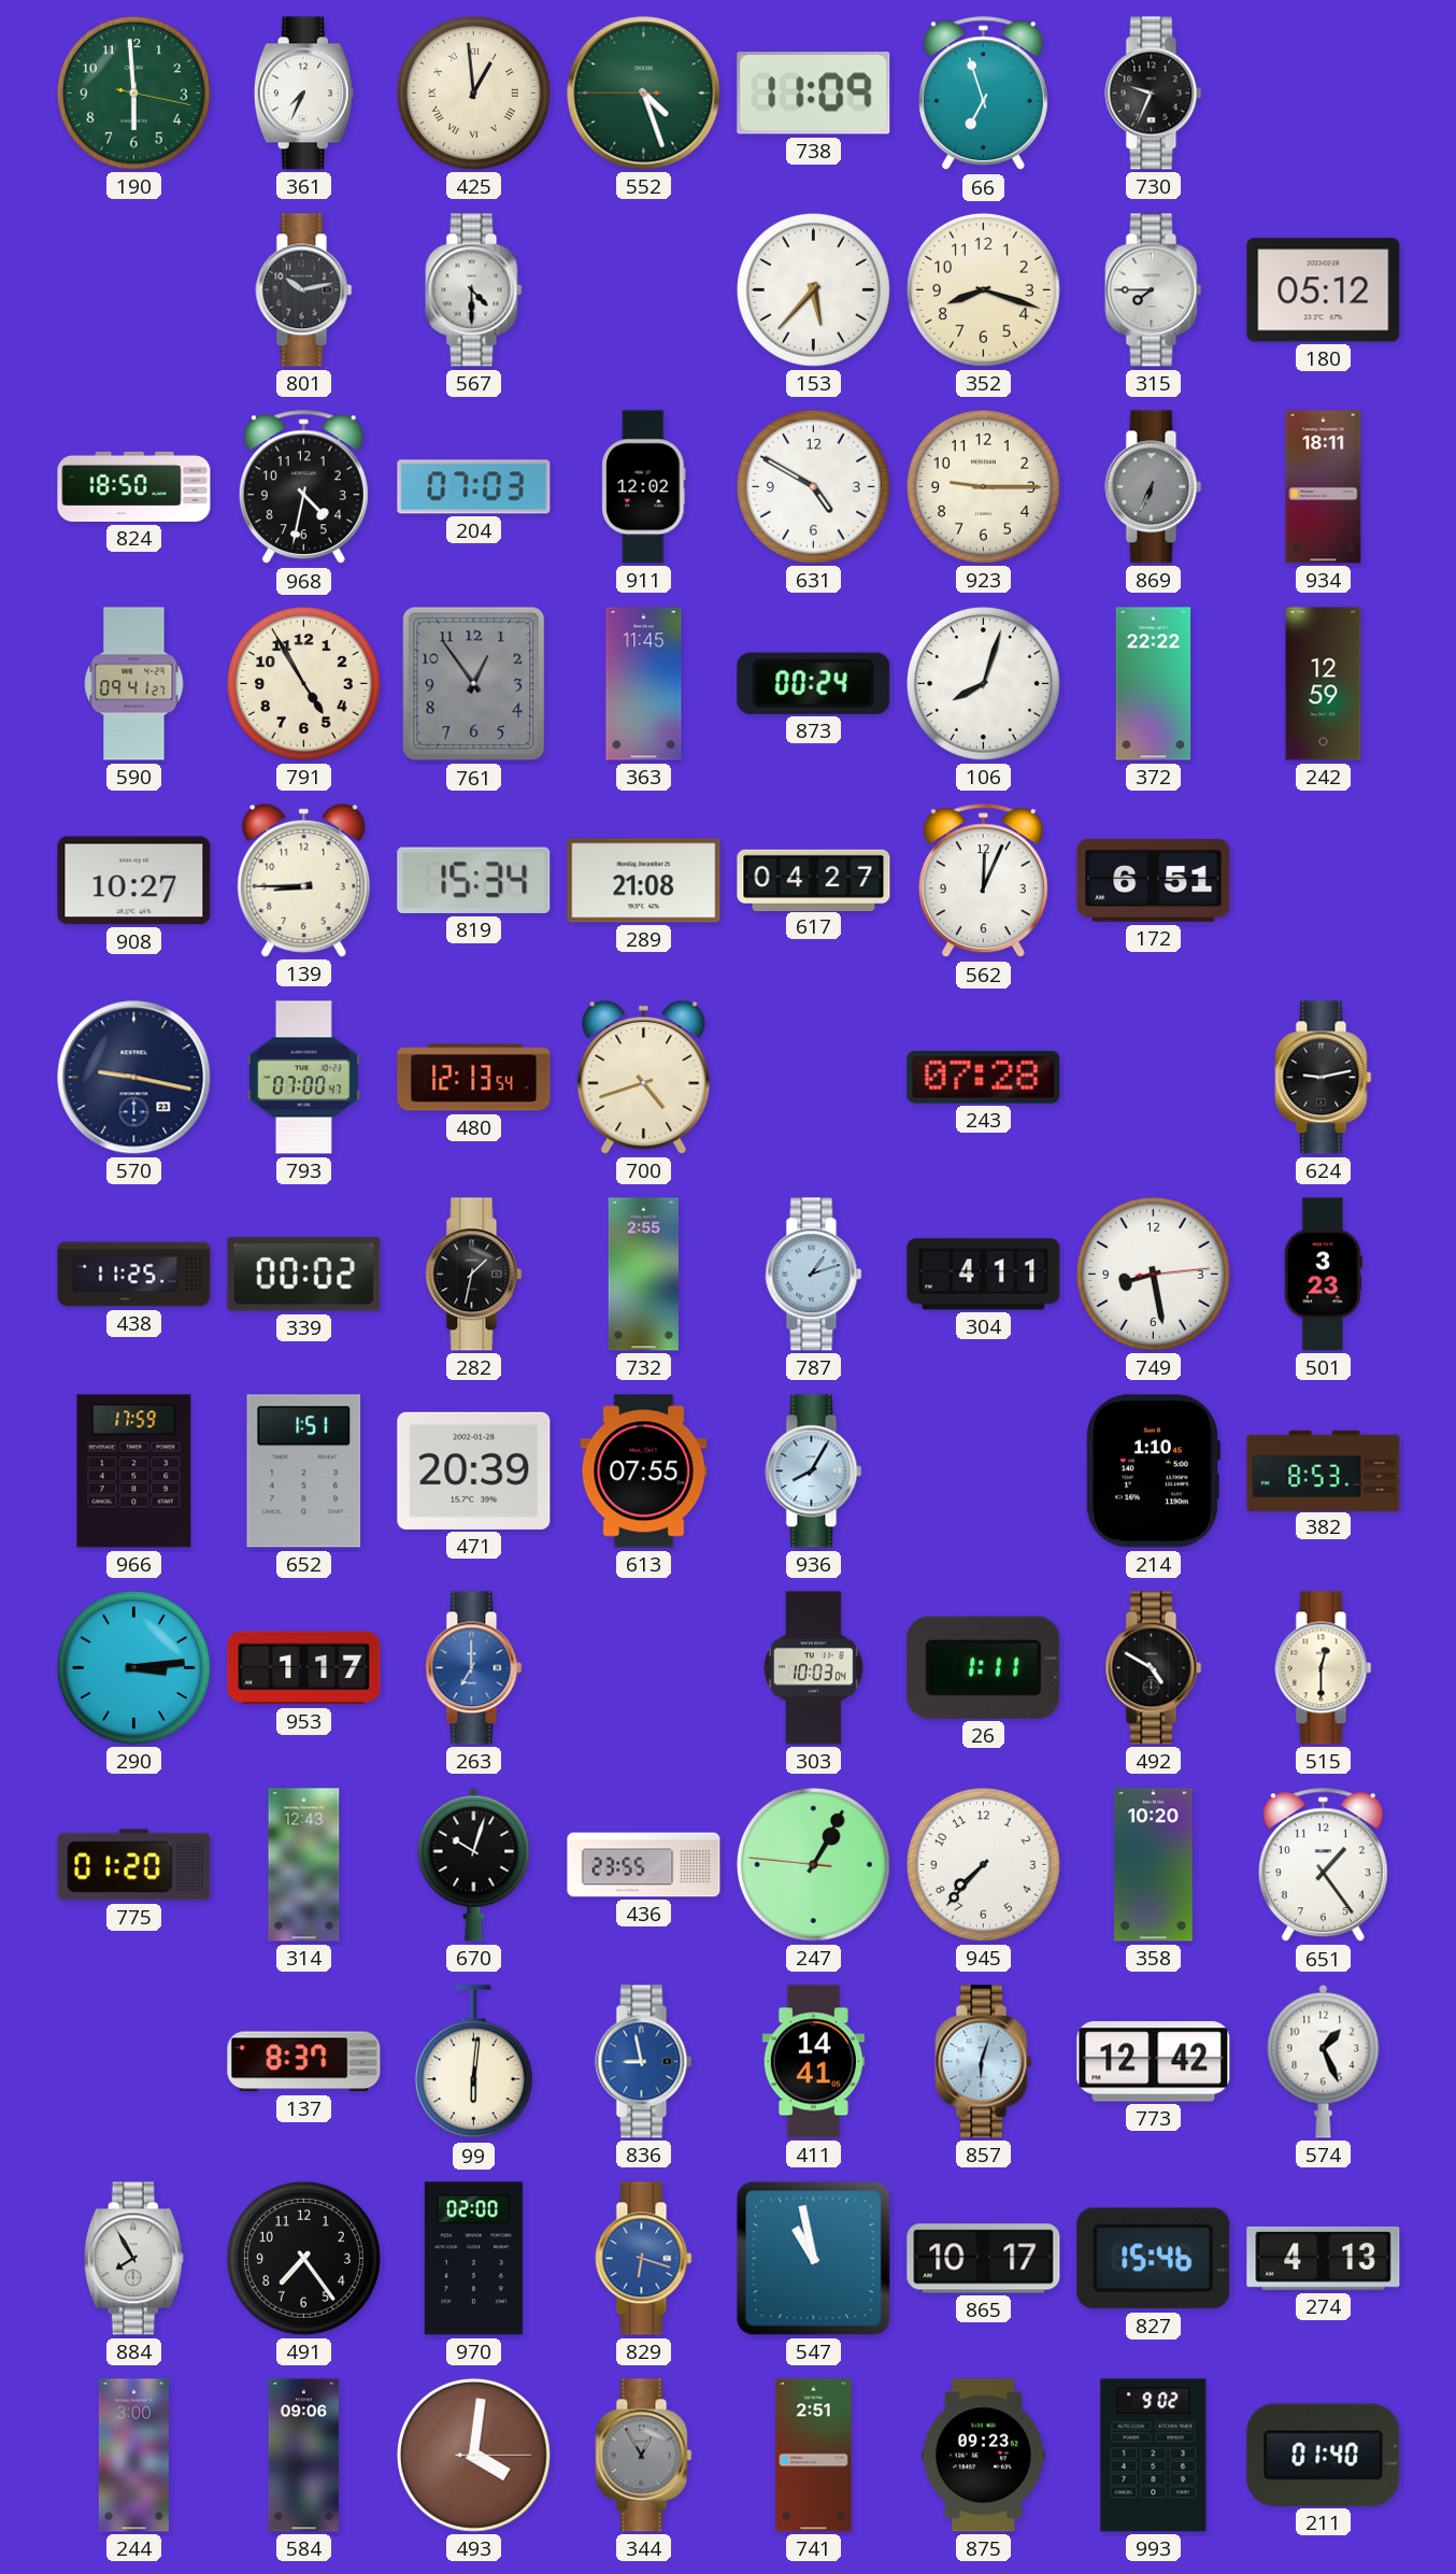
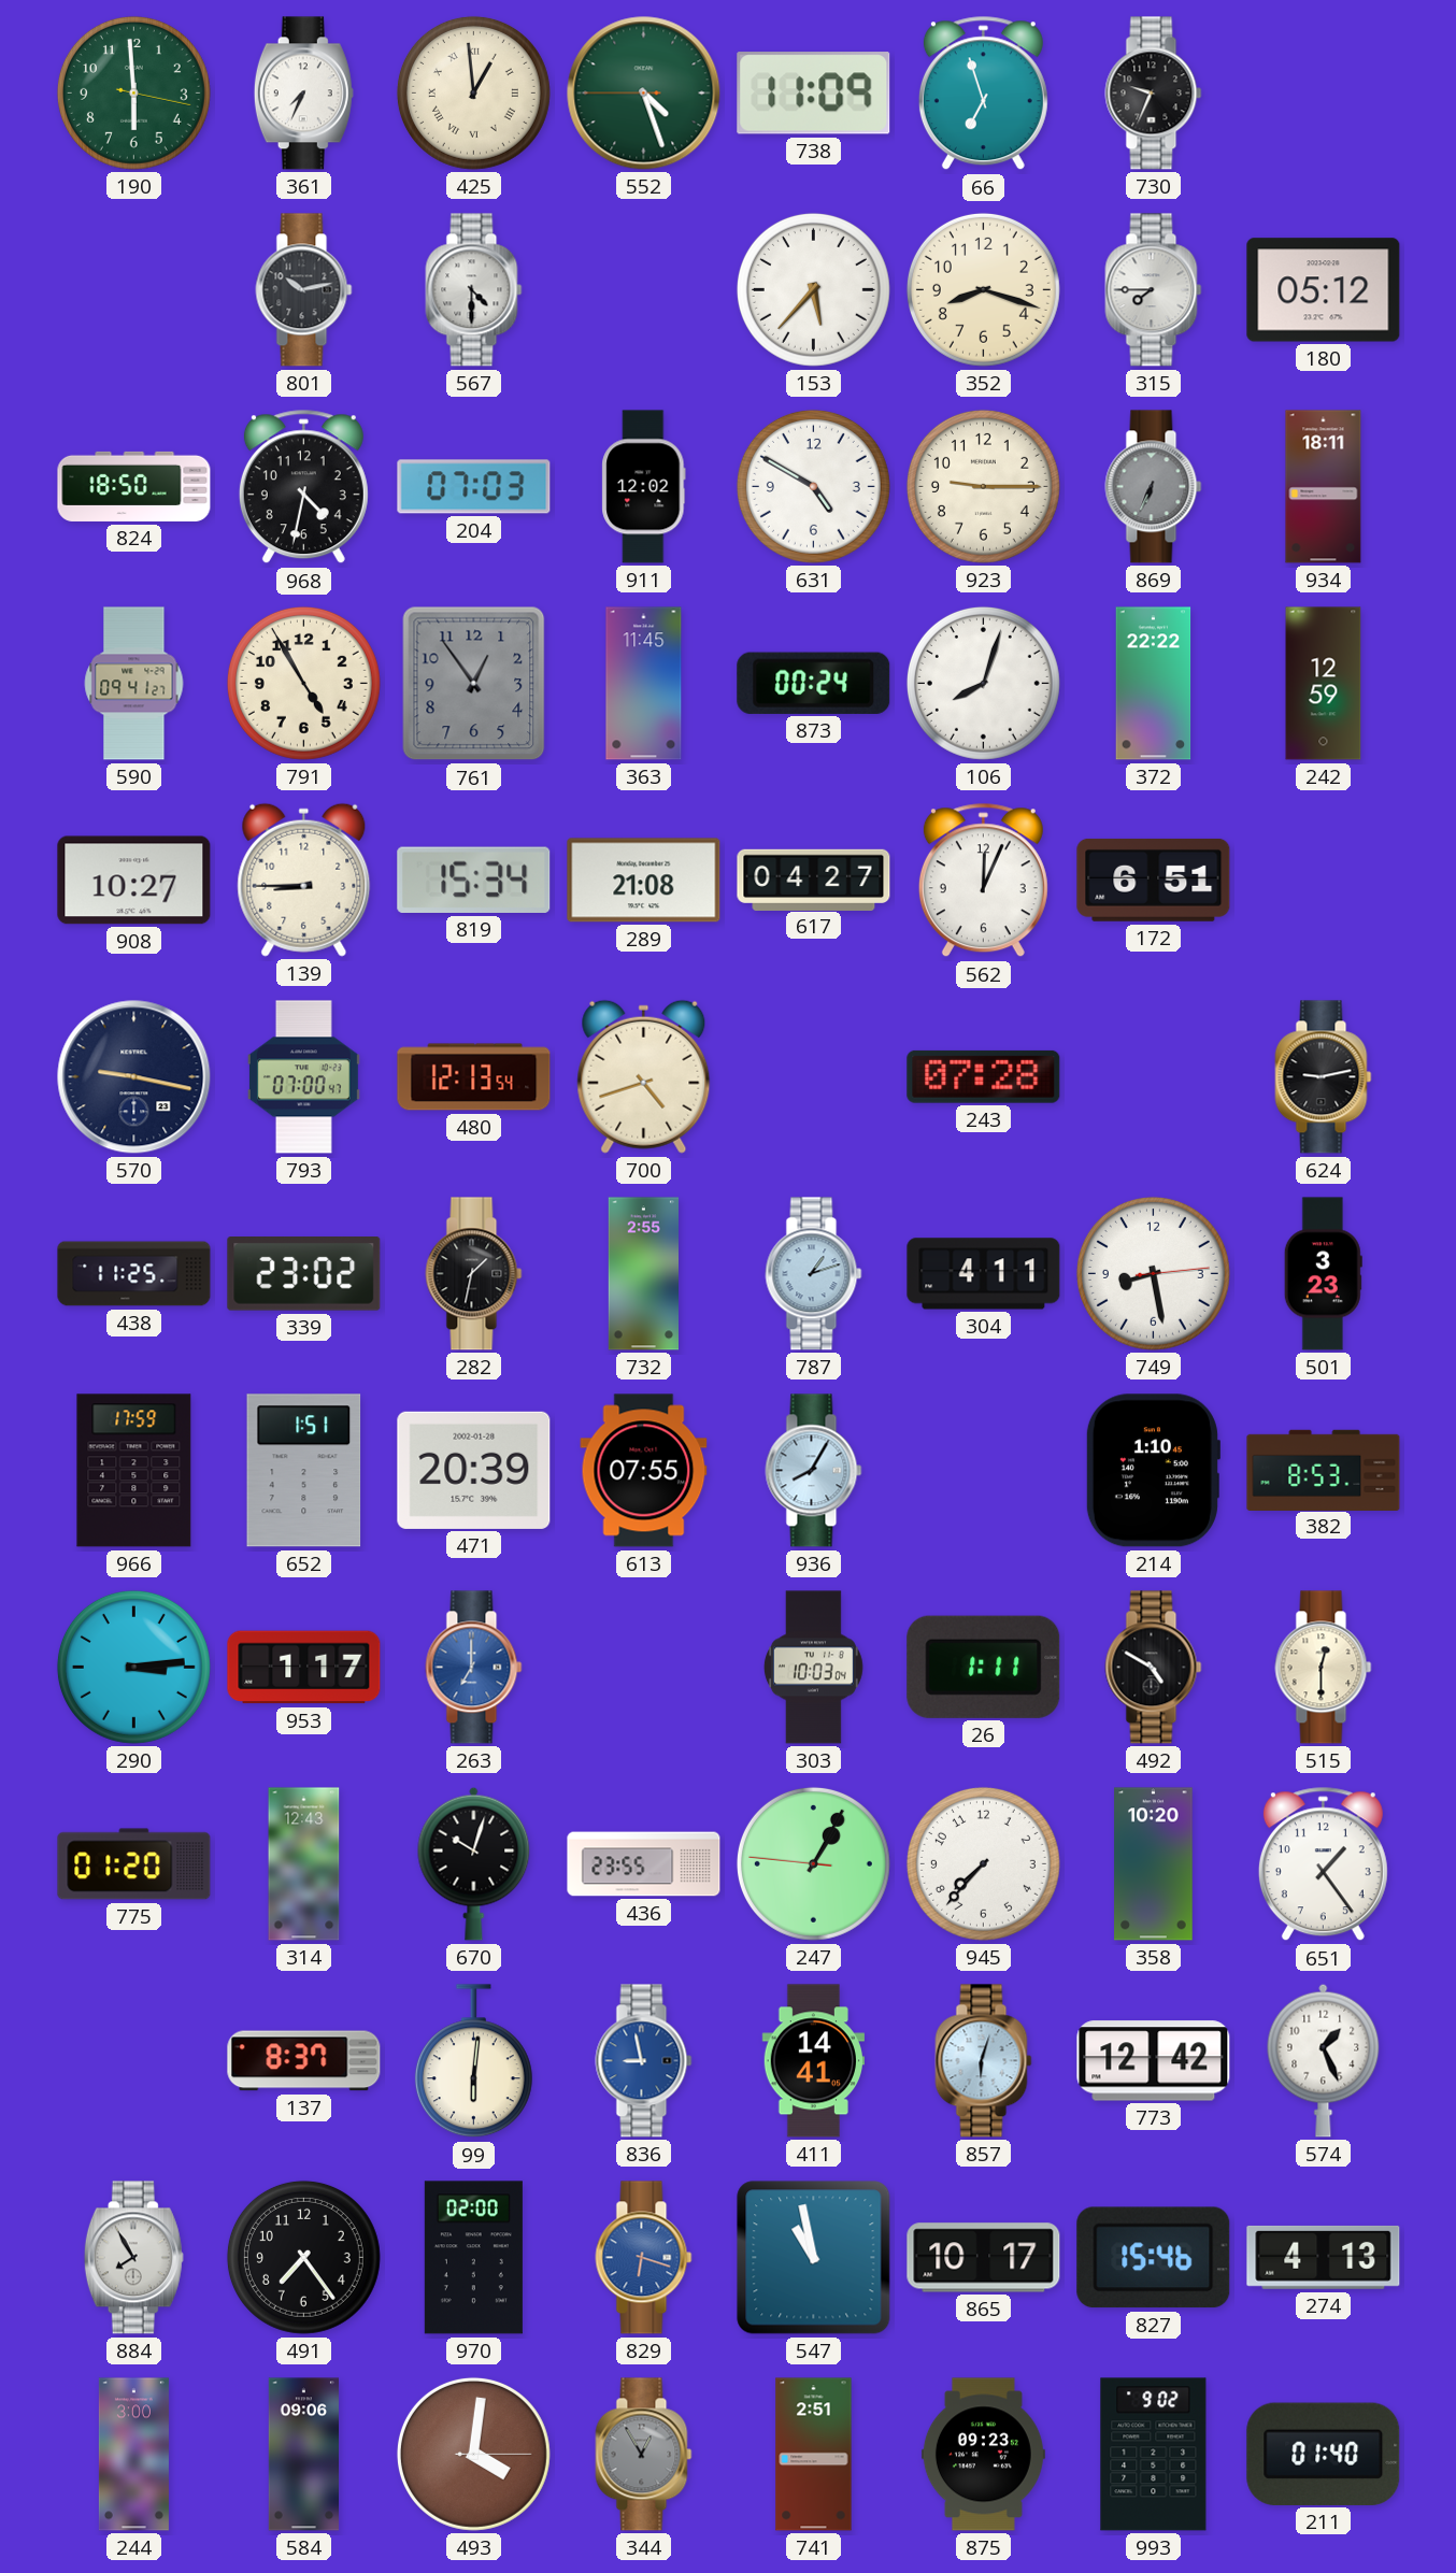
339: 00:02 -> 23:02 (304, 1274)
